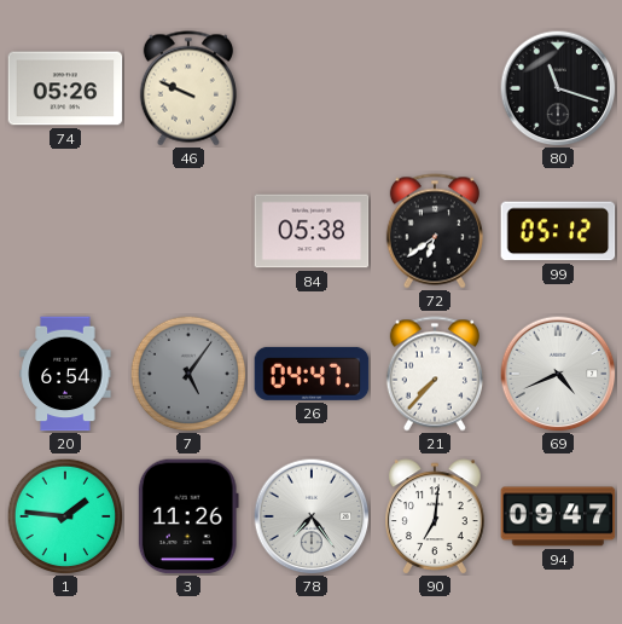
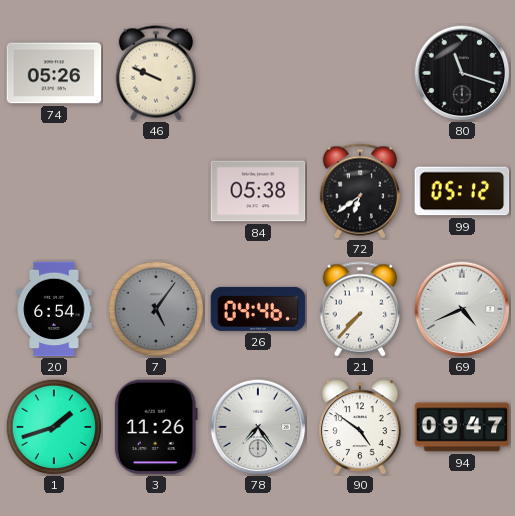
26: 04:47 -> 04:46 (258, 309)
1: 1:46 -> 1:42 (54, 427)
90: 7:01 -> 4:51 (361, 427)
